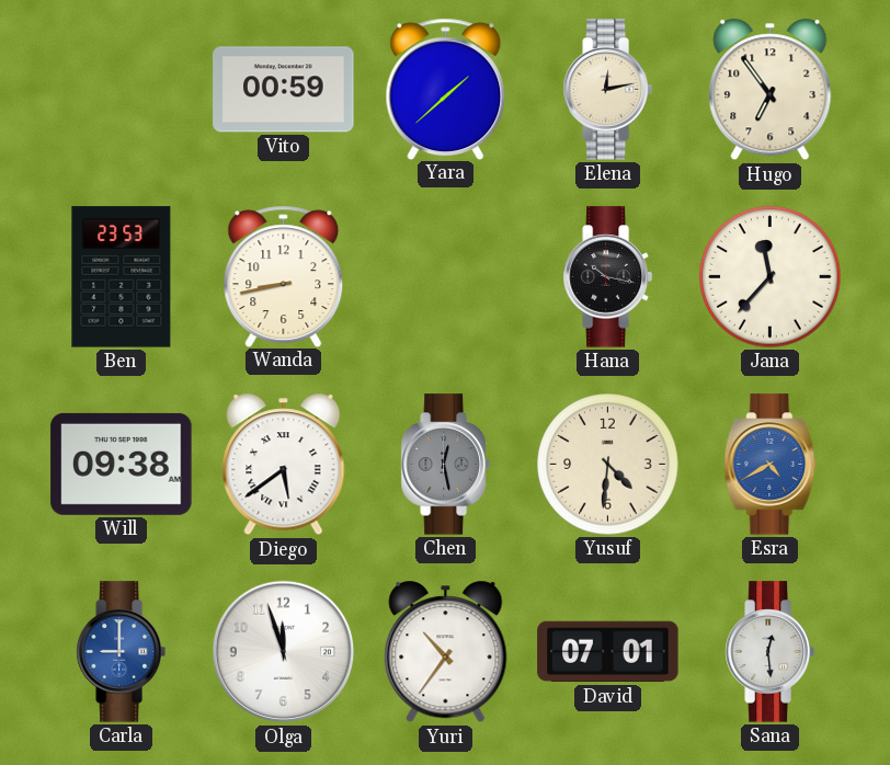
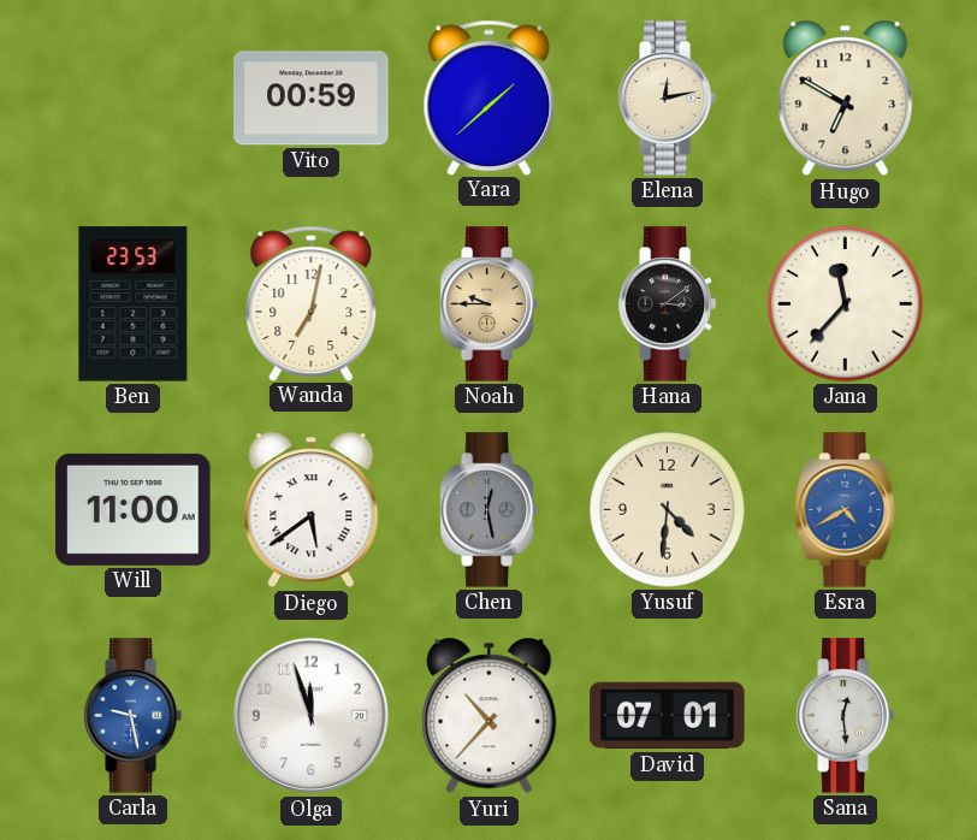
Hugo: 6:54 -> 6:50 (846, 99)
Wanda: 8:43 -> 7:02 (312, 303)
Noah: none -> 9:45 (488, 304)
Hana: 10:17 -> 3:09 (667, 304)
Will: 09:38 -> 11:00 (134, 509)
Carla: 9:00 -> 9:28 (132, 716)
Yuri: 10:36 -> 10:37 (490, 716)
